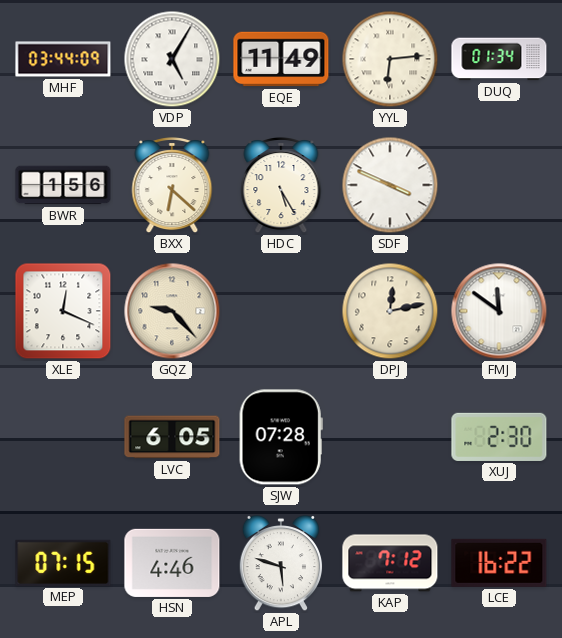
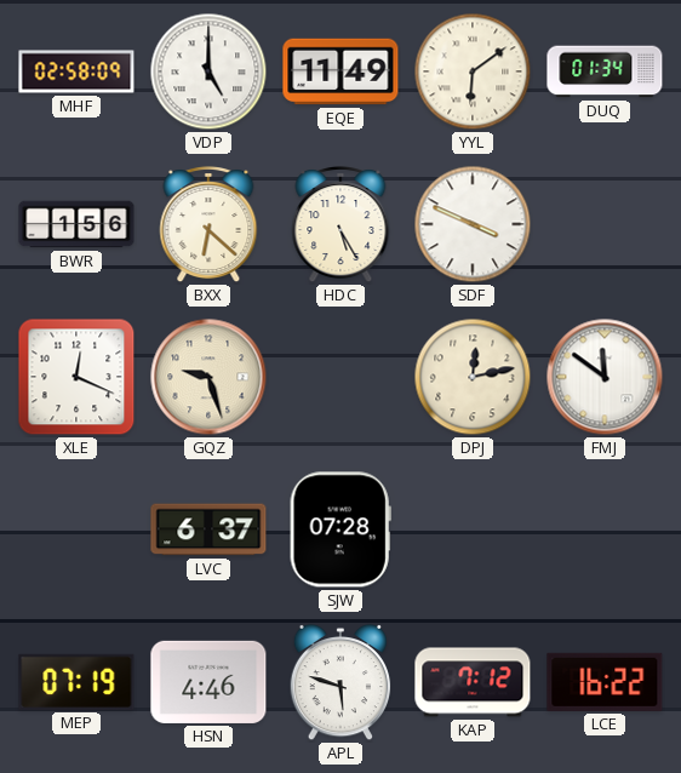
MHF: 03:44 -> 02:58 (76, 71)
VDP: 5:05 -> 5:00 (208, 71)
YYL: 6:14 -> 6:09 (473, 71)
GQZ: 9:23 -> 9:27 (208, 377)
LVC: 6:05 -> 6:37 (208, 529)
XUJ: 2:30 -> none (499, 437)
MEP: 07:15 -> 07:19 (76, 682)
